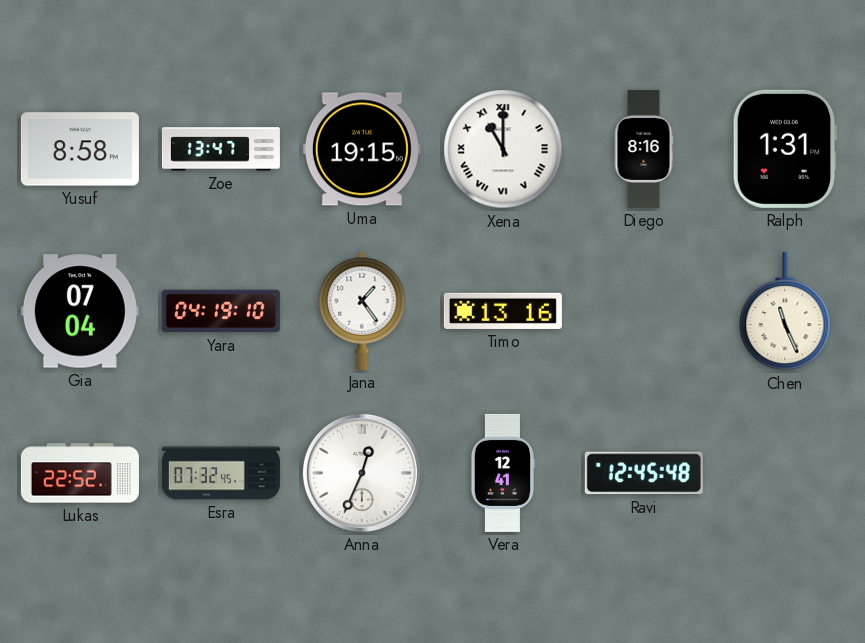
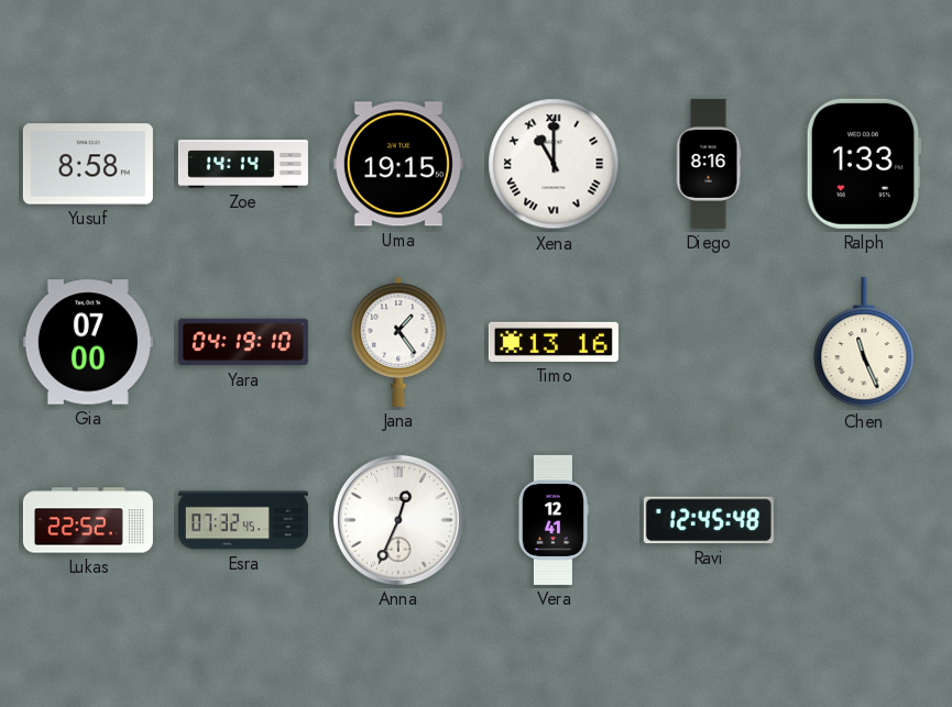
Zoe: 13:47 -> 14:14 (243, 164)
Ralph: 1:31 -> 1:33 (864, 164)
Gia: 07:04 -> 07:00 (88, 342)
